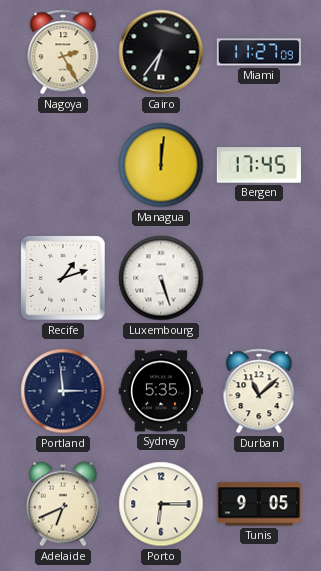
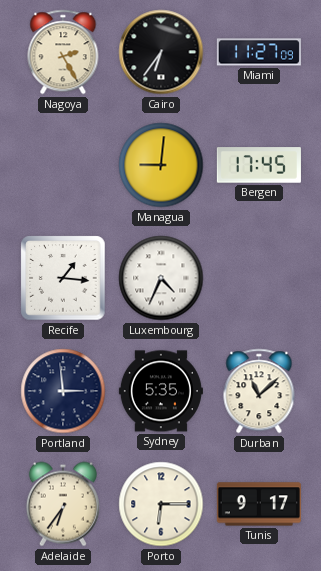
Managua: 12:01 -> 9:01 (161, 165)
Recife: 1:12 -> 1:16 (63, 278)
Luxembourg: 5:27 -> 4:34 (161, 278)
Adelaide: 6:41 -> 6:36 (63, 504)
Tunis: 9:05 -> 9:17 (259, 504)
